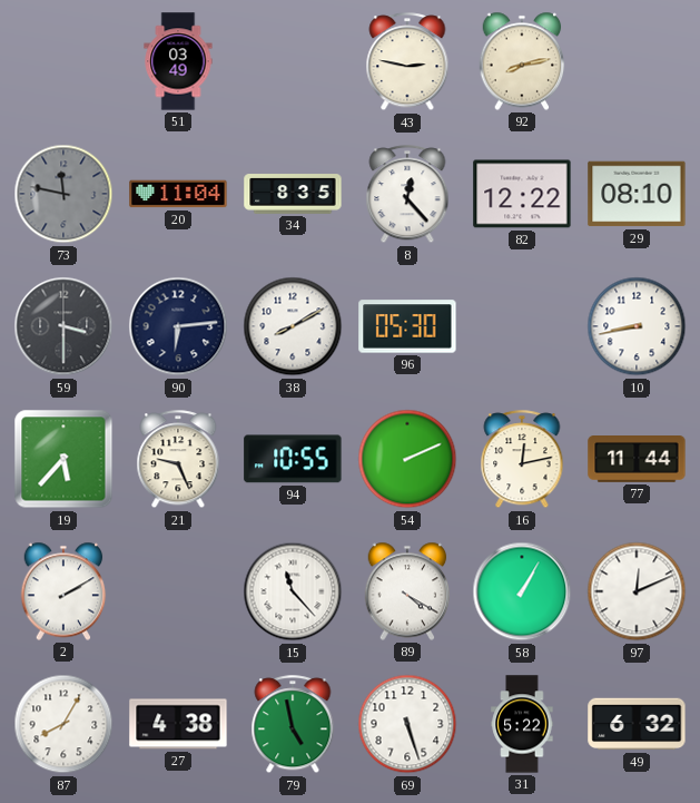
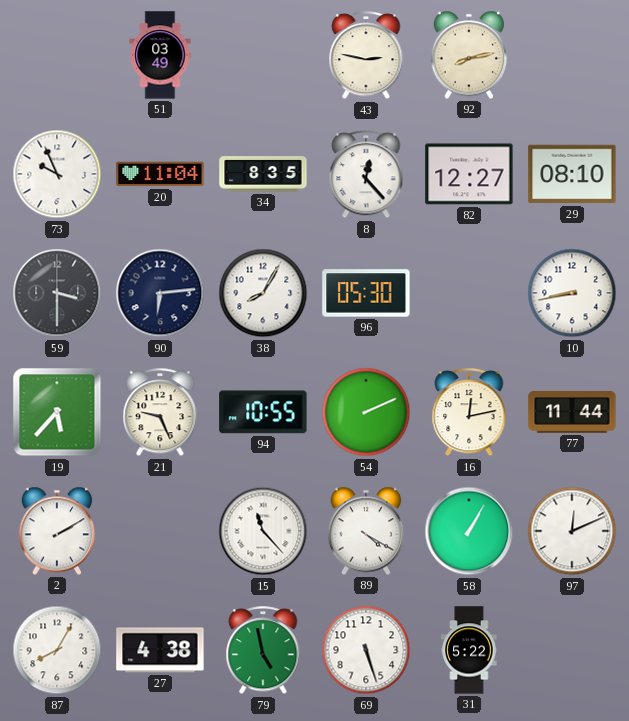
73: 11:47 -> 9:56 (57, 174)
73 dial: grey -> white (57, 174)
82: 12:22 -> 12:27 (469, 174)
38: 8:10 -> 8:05 (263, 293)
49: 6:32 -> none (637, 724)
